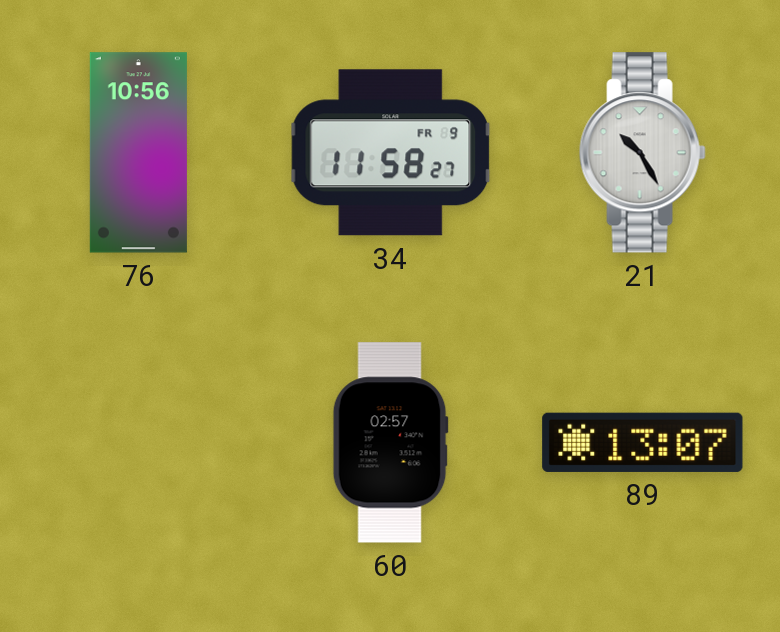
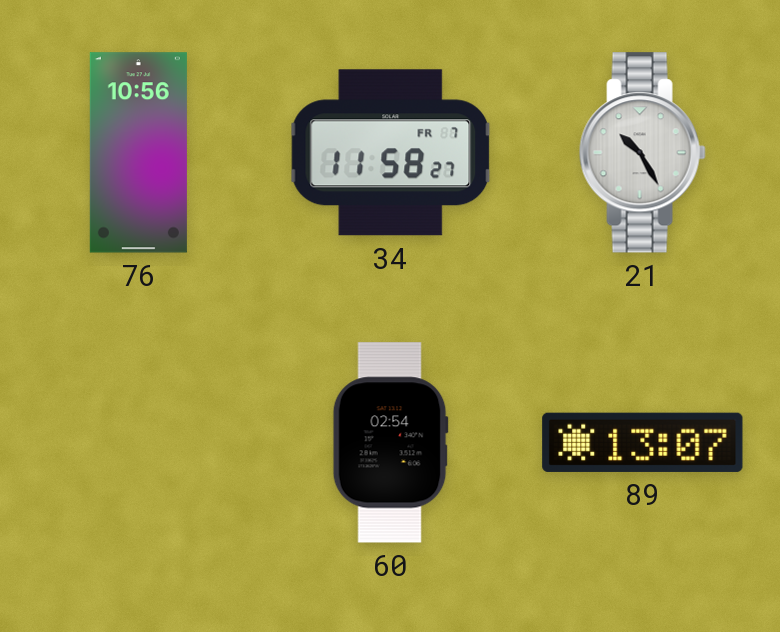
34 date: FR 9 -> FR 7 (391, 153)
60: 02:57 -> 02:54 (390, 443)
